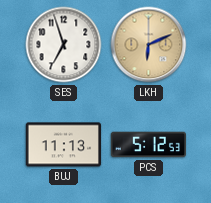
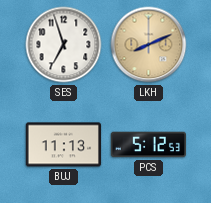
LKH: 6:11 -> 8:11 (149, 45)
